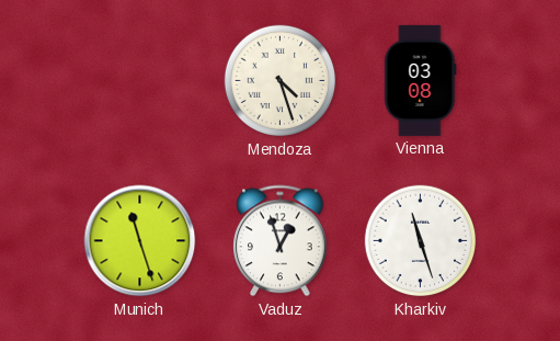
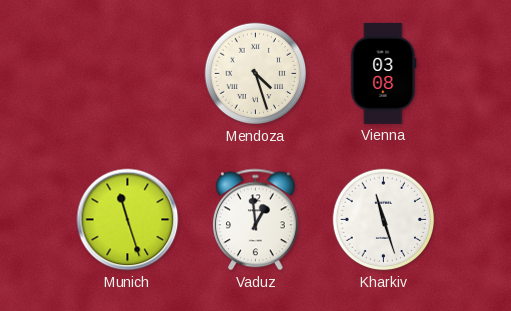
Vaduz: 12:57 -> 12:59 (256, 220)
